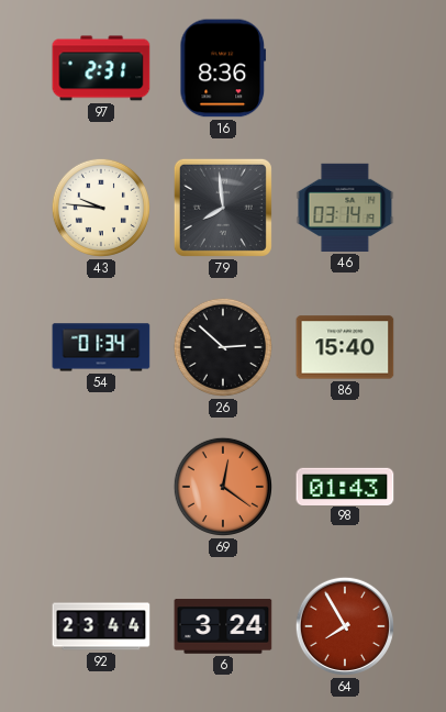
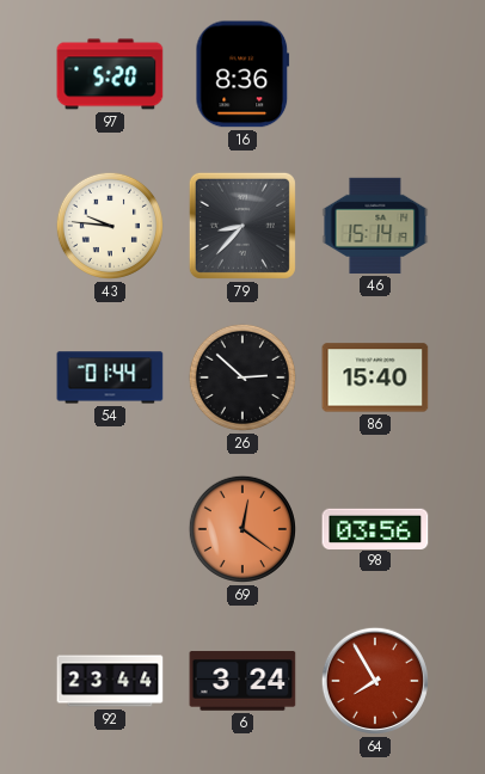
97: 2:31 -> 5:20 (110, 74)
79: 7:59 -> 8:37 (242, 226)
46: 03:14 -> 15:14 (375, 226)
54: 01:34 -> 01:44 (110, 377)
98: 01:43 -> 03:56 (375, 528)
